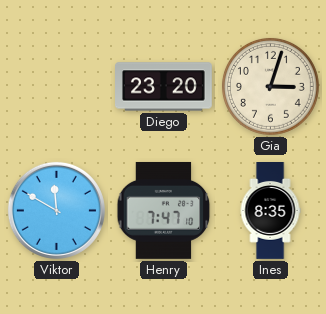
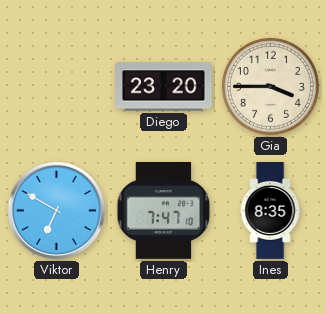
Gia: 3:03 -> 3:45 (270, 86)
Viktor: 11:50 -> 6:50 (56, 210)
